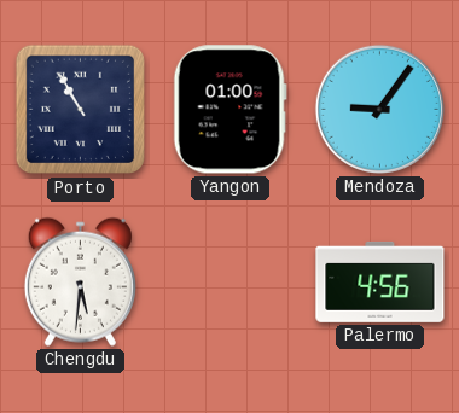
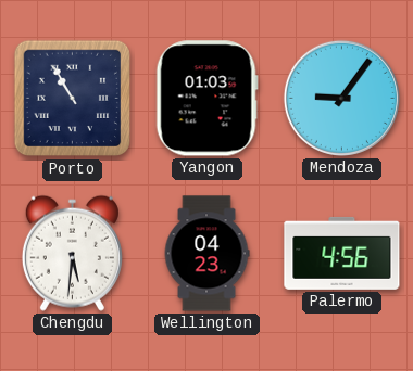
Yangon: 01:00 -> 01:03 (206, 99)
Wellington: none -> 04:23 (206, 254)
